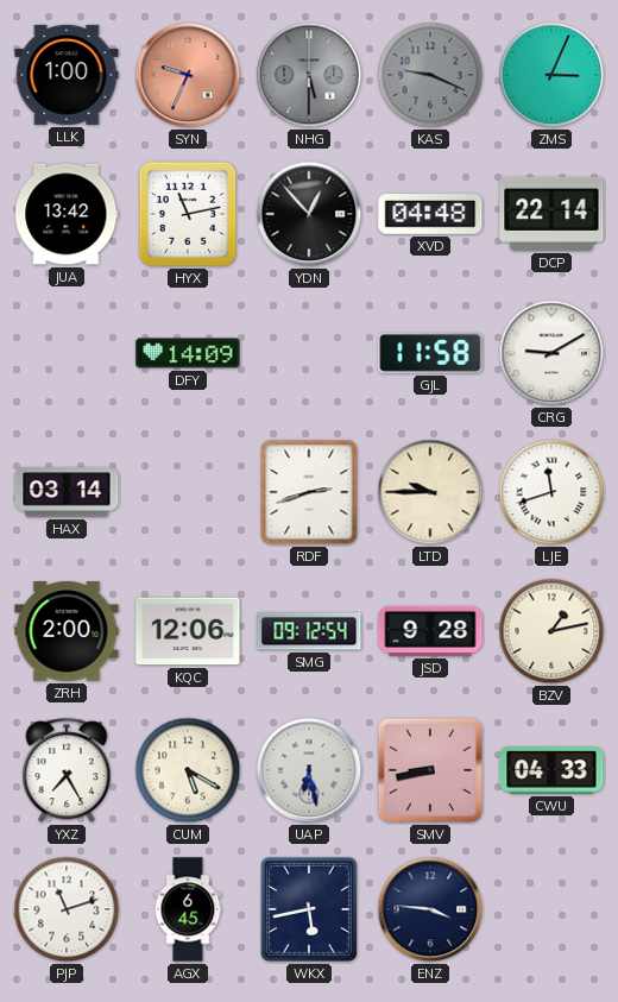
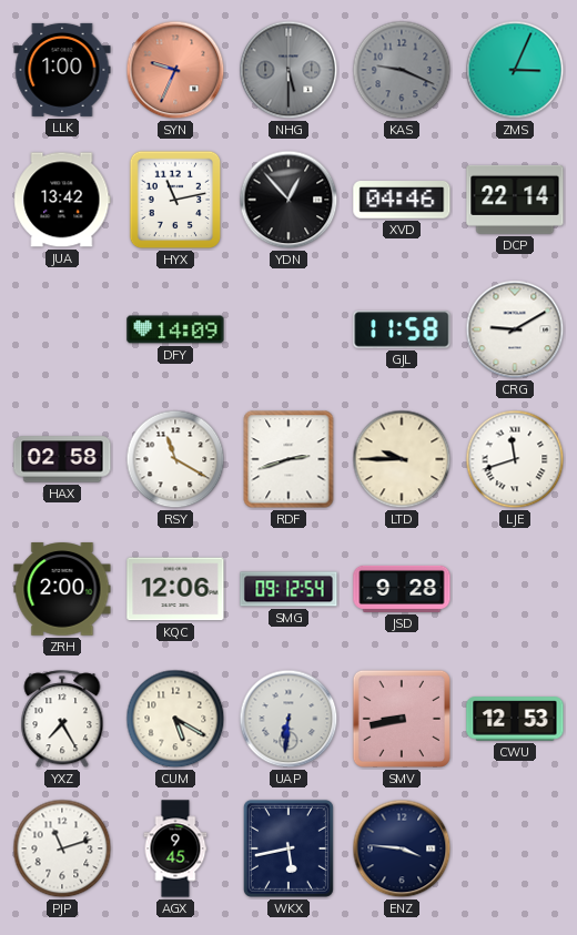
XVD: 04:48 -> 04:46 (402, 201)
HAX: 03:14 -> 02:58 (62, 459)
RSY: none -> 11:20 (175, 459)
BZV: 1:13 -> none (551, 631)
UAP: 6:28 -> 6:31 (288, 719)
CWU: 04:33 -> 12:53 (515, 719)
AGX: 6:45 -> 9:45 (175, 848)
